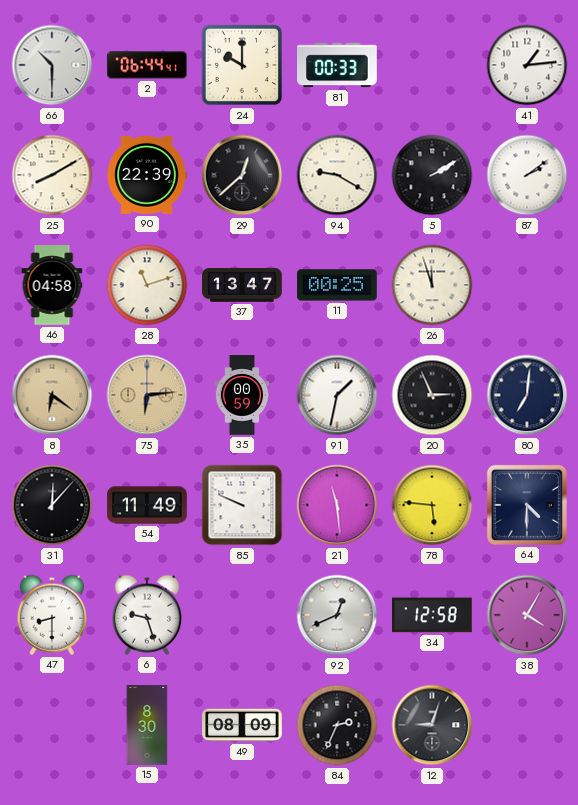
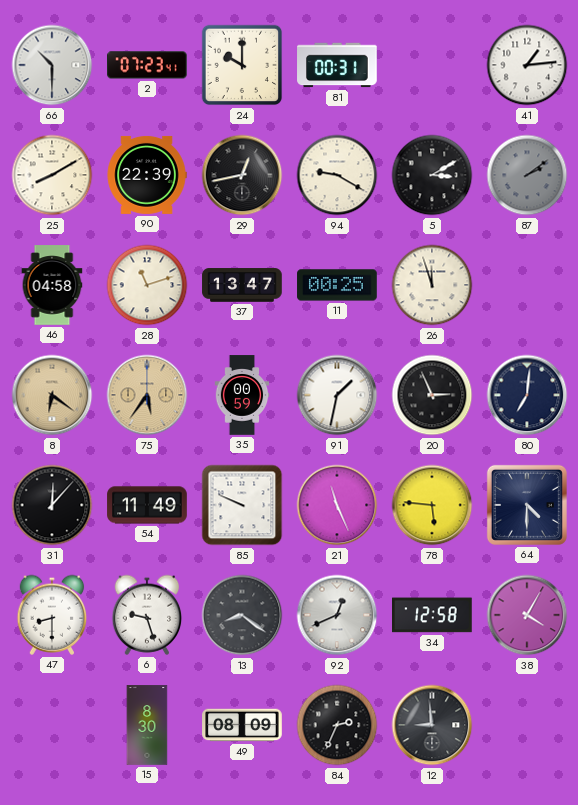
2: 06:44 -> 07:23 (147, 65)
81: 00:33 -> 00:31 (337, 65)
29: 12:38 -> 12:43 (242, 175)
5: 2:10 -> 3:10 (432, 175)
87 dial: white -> grey (527, 175)
75: 6:14 -> 5:36 (147, 395)
21: 11:29 -> 11:26 (337, 505)
13: none -> 8:21 (242, 615)
12: 9:03 -> 8:59 (432, 725)
